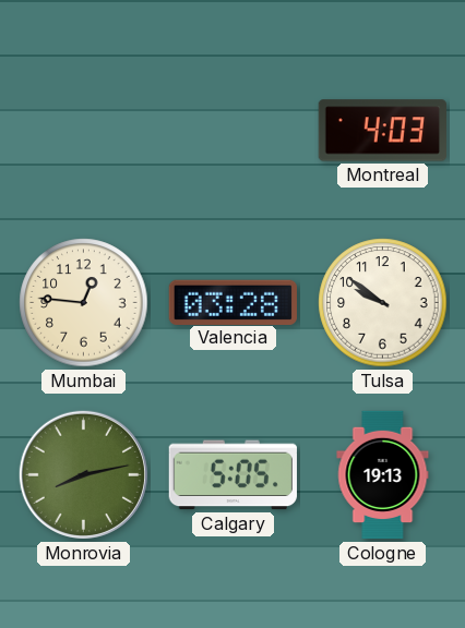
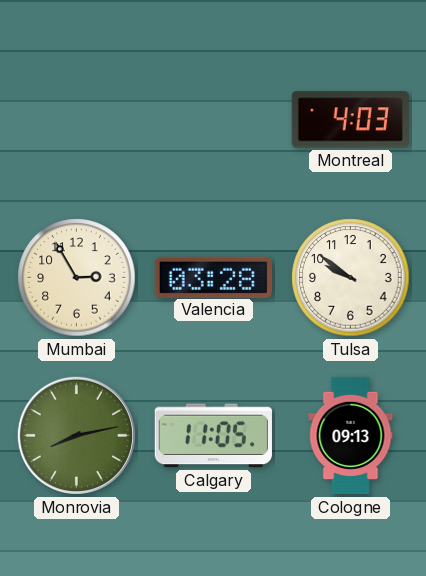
Mumbai: 12:46 -> 2:55 (77, 278)
Calgary: 5:05 -> 11:05 (213, 436)
Cologne: 19:13 -> 09:13 (351, 436)
